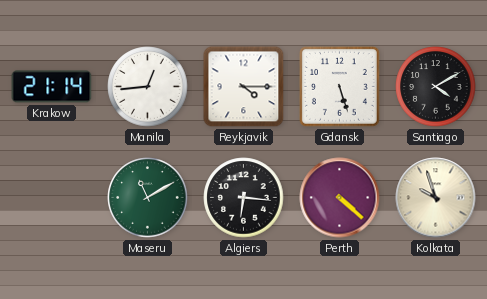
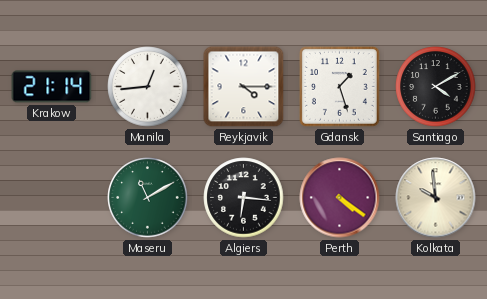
Gdansk: 5:27 -> 1:27 (339, 86)
Perth: 4:22 -> 4:21 (340, 198)
Kolkata: 9:57 -> 9:59 (436, 198)
